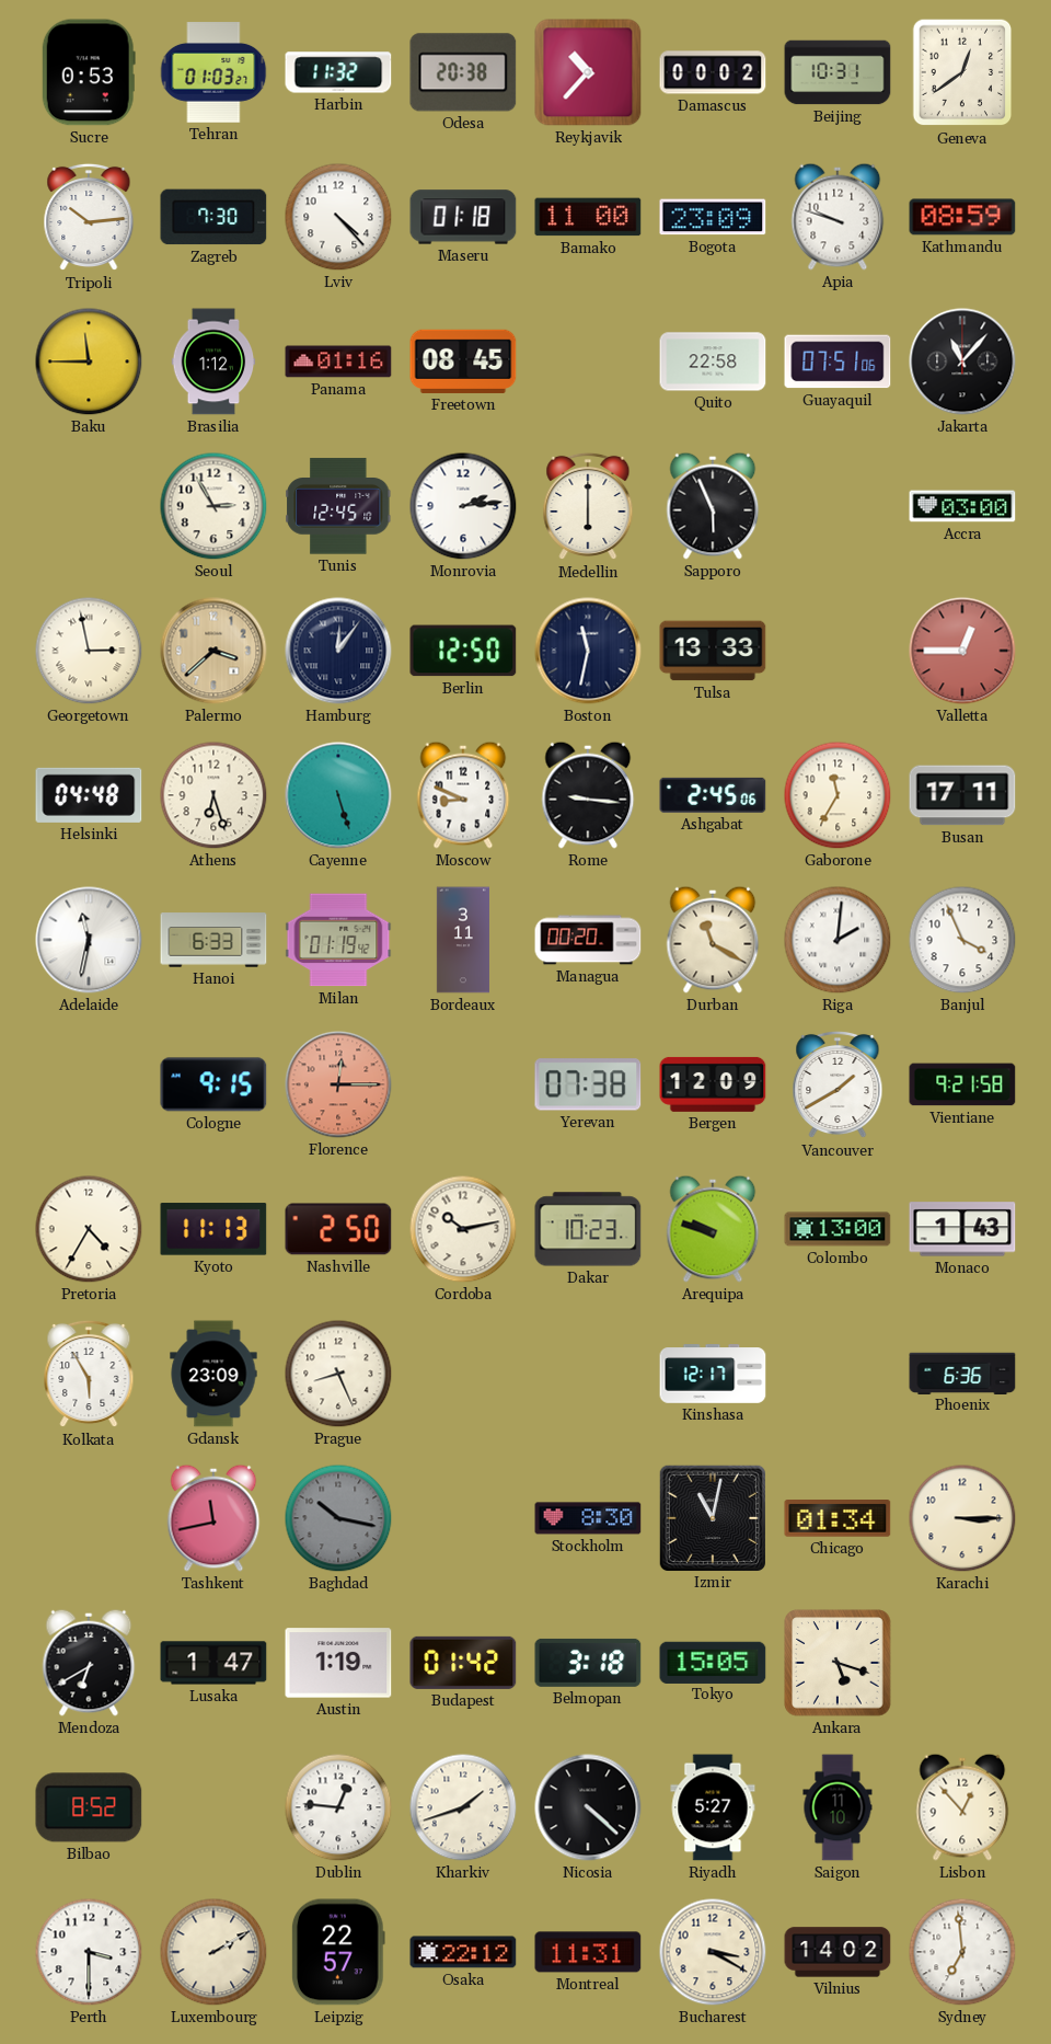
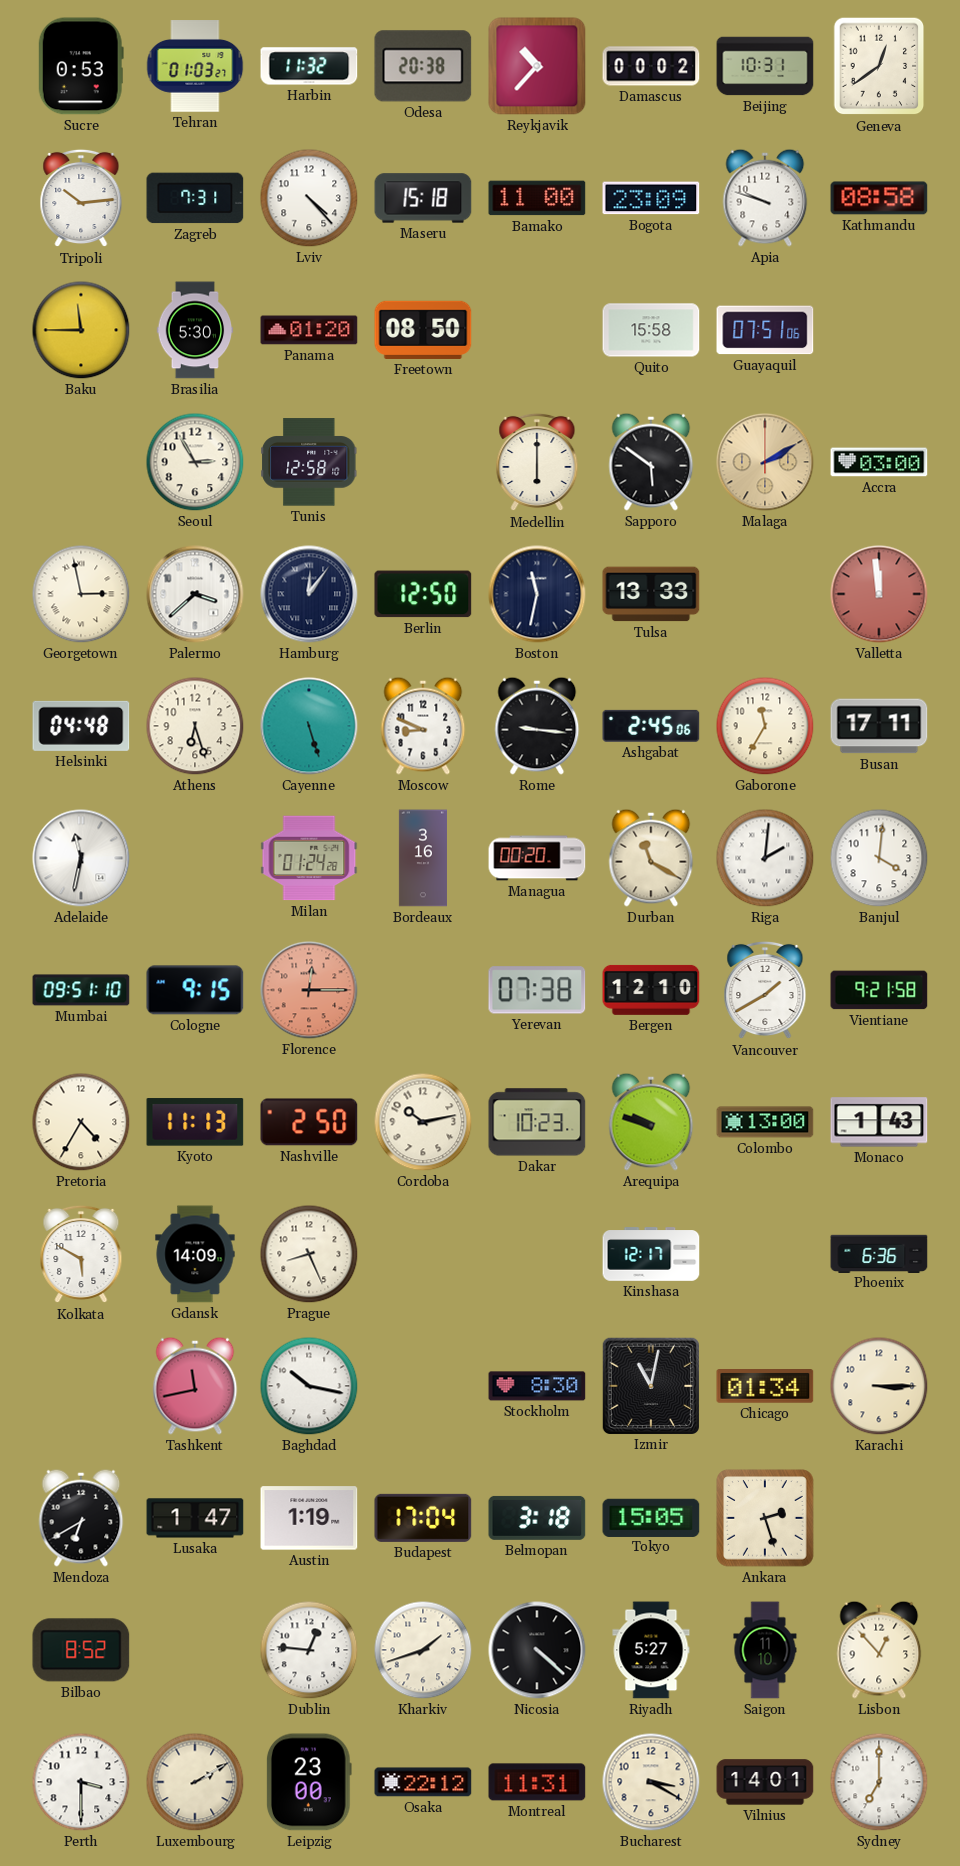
Zagreb: 7:30 -> 7:31 (195, 198)
Maseru: 01:18 -> 15:18 (423, 198)
Kathmandu: 08:59 -> 08:58 (879, 198)
Brasilia: 1:12 -> 5:30 (195, 330)
Panama: 01:16 -> 01:20 (309, 330)
Freetown: 08:45 -> 08:50 (423, 330)
Quito: 22:58 -> 15:58 (651, 330)
Jakarta: 11:07 -> none (962, 361)
Tunis: 12:45 -> 12:58 (309, 462)
Monrovia: 2:14 -> none (463, 506)
Sapporo: 5:56 -> 5:51 (651, 462)
Malaga: none -> 2:10 (765, 462)
Palermo dial: champagne -> white (195, 594)
Valletta: 12:45 -> 11:59 (879, 594)
Hanoi: 6:33 -> none (213, 940)
Milan: 01:19 -> 01:24 (309, 858)
Bordeaux: 3:11 -> 3:16 (423, 858)
Banjul: 3:56 -> 4:01 (879, 858)
Mumbai: none -> 09:51 (81, 990)
Bergen: 12:09 -> 12:10 (651, 990)
Kolkata: 5:55 -> 5:50 (81, 1254)
Gdansk: 23:09 -> 14:09 (195, 1254)
Baghdad dial: grey -> white (309, 1386)
Budapest: 01:42 -> 17:04 (423, 1518)
Ankara: 5:18 -> 2:27 (765, 1518)
Leipzig: 22:57 -> 23:00 (309, 1782)
Vilnius: 14:02 -> 14:01 (765, 1782)
Sydney: 6:59 -> 7:00 (879, 1782)
